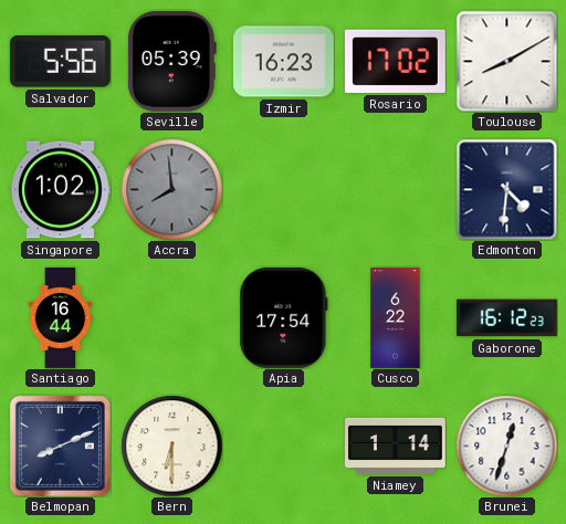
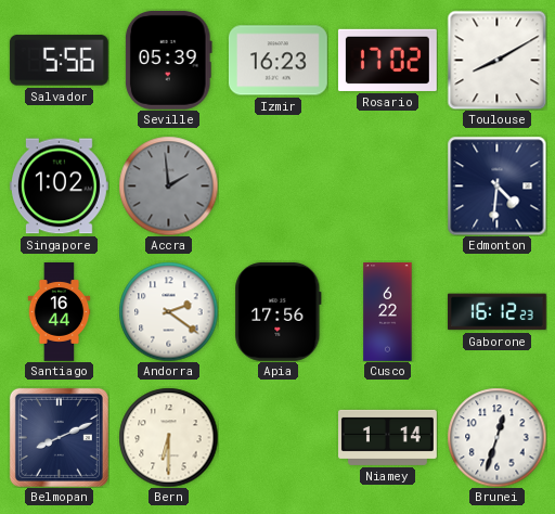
Accra: 7:59 -> 1:59 (168, 185)
Andorra: none -> 2:21 (168, 311)
Apia: 17:54 -> 17:56 (279, 311)
